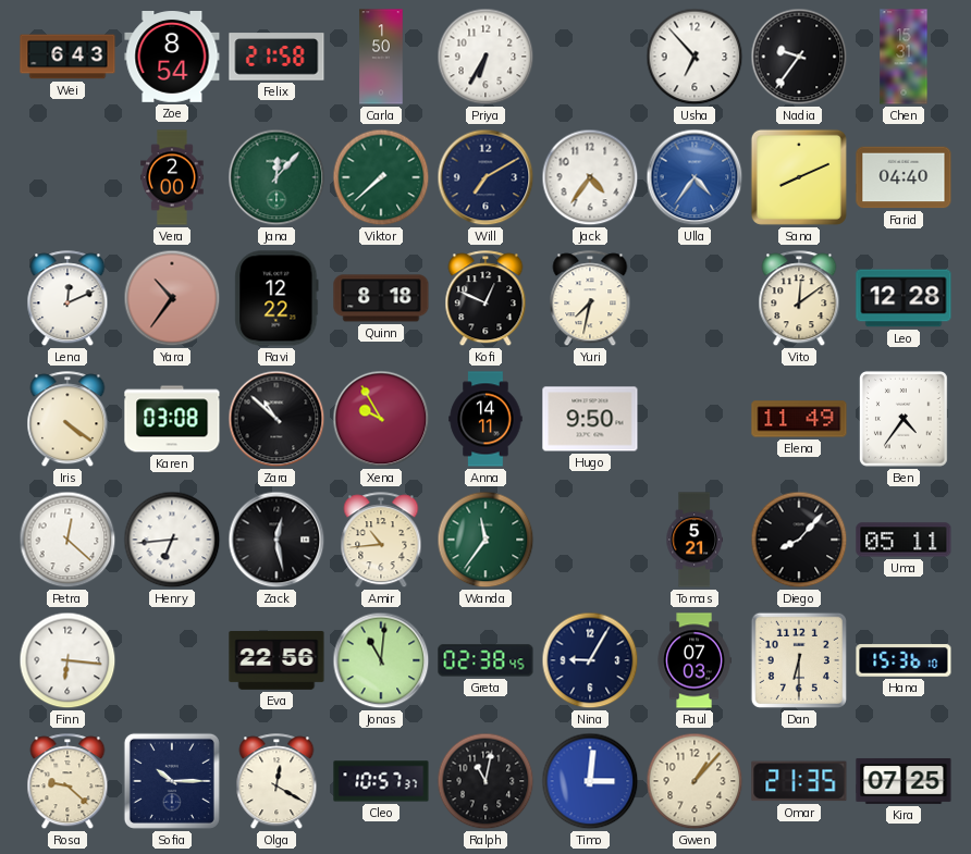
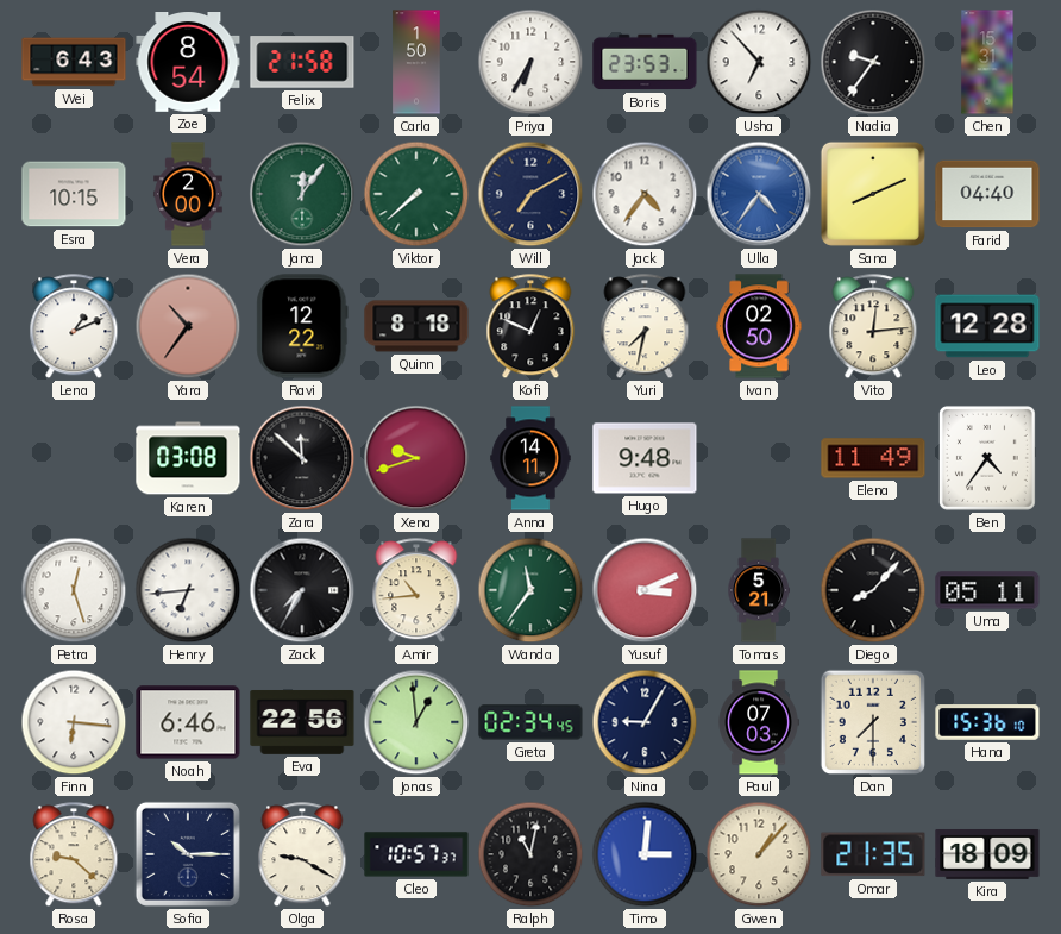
Boris: none -> 23:53 (645, 62)
Esra: none -> 10:15 (74, 194)
Jana: 12:07 -> 12:06 (302, 194)
Lena: 12:11 -> 1:11 (74, 327)
Ivan: none -> 02:50 (759, 326)
Vito: 12:09 -> 12:14 (873, 327)
Iris: 4:21 -> none (67, 420)
Zara: 10:52 -> 11:52 (302, 458)
Xena: 9:55 -> 9:42 (416, 458)
Hugo: 9:50 -> 9:48 (645, 458)
Petra: 12:22 -> 12:27 (74, 590)
Zack: 12:28 -> 7:35 (302, 590)
Yusuf: none -> 3:11 (645, 590)
Noah: none -> 6:46 (188, 722)
Jonas: 11:01 -> 12:59 (416, 722)
Greta: 02:38 -> 02:34 (530, 722)
Dan: 6:30 -> 7:30 (873, 722)
Olga: 12:20 -> 9:20 (302, 855)
Kira: 07:25 -> 18:09 (987, 854)
